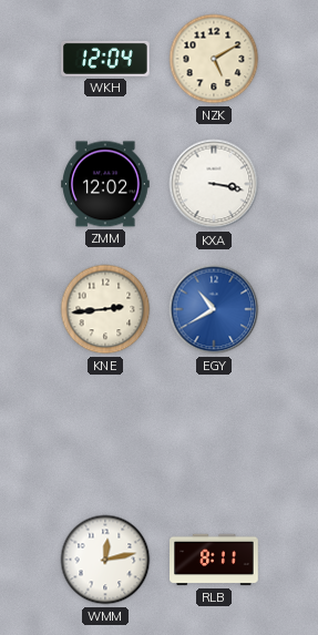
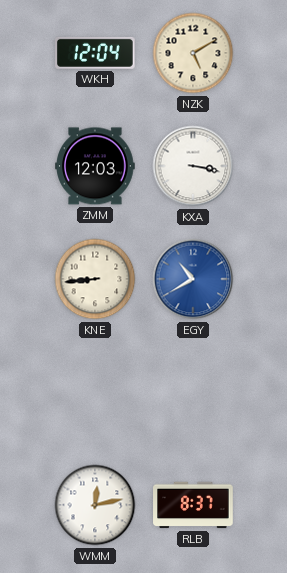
ZMM: 12:02 -> 12:03 (95, 166)
KNE: 2:44 -> 8:44 (95, 279)
RLB: 8:11 -> 8:37 (193, 505)
